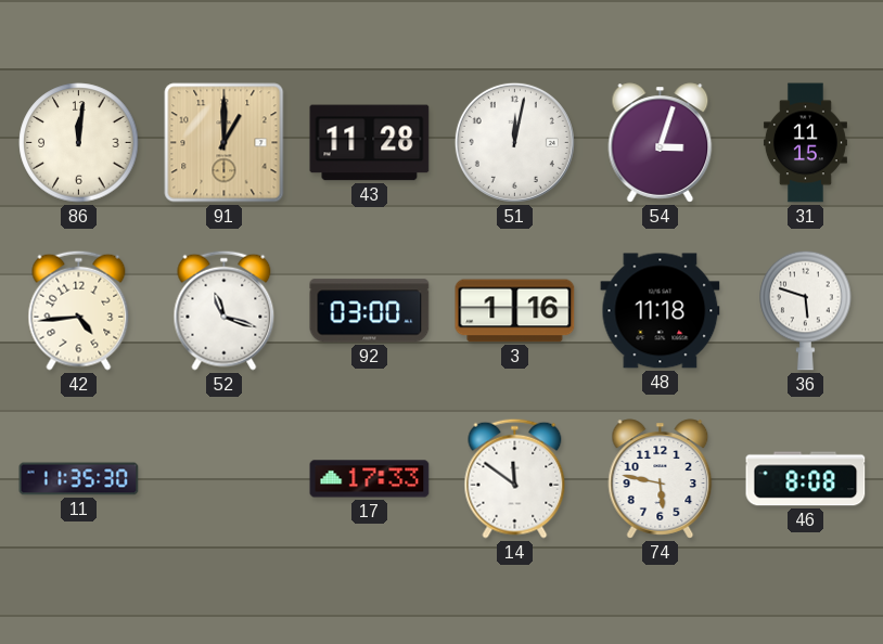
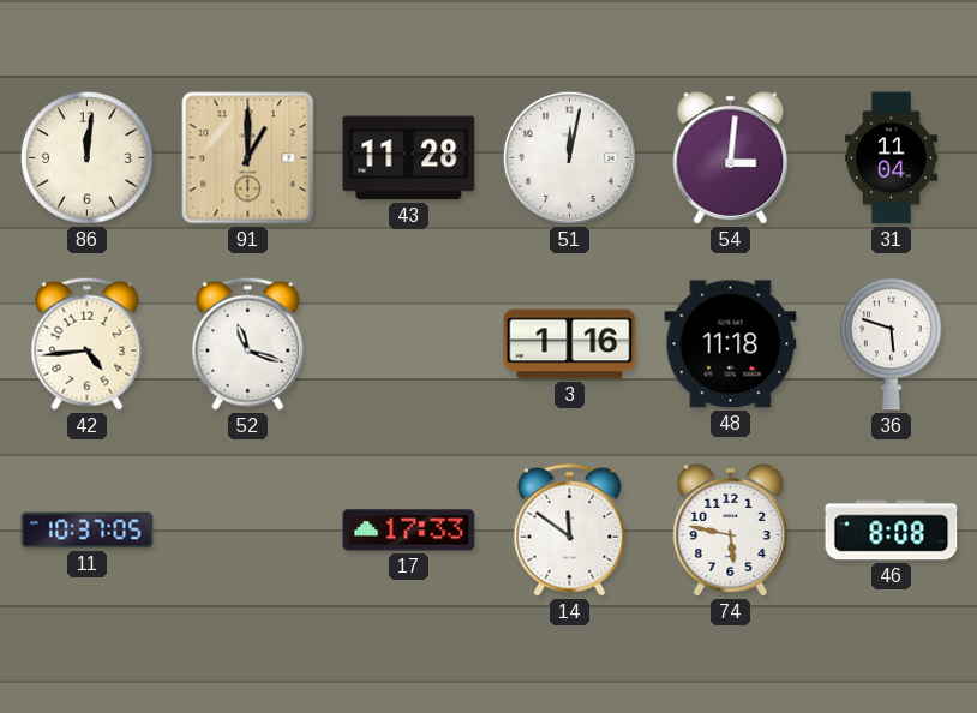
54: 3:03 -> 3:01 (731, 158)
31: 11:15 -> 11:04 (891, 158)
92: 03:00 -> none (370, 311)
11: 11:35 -> 10:37 (88, 531)
